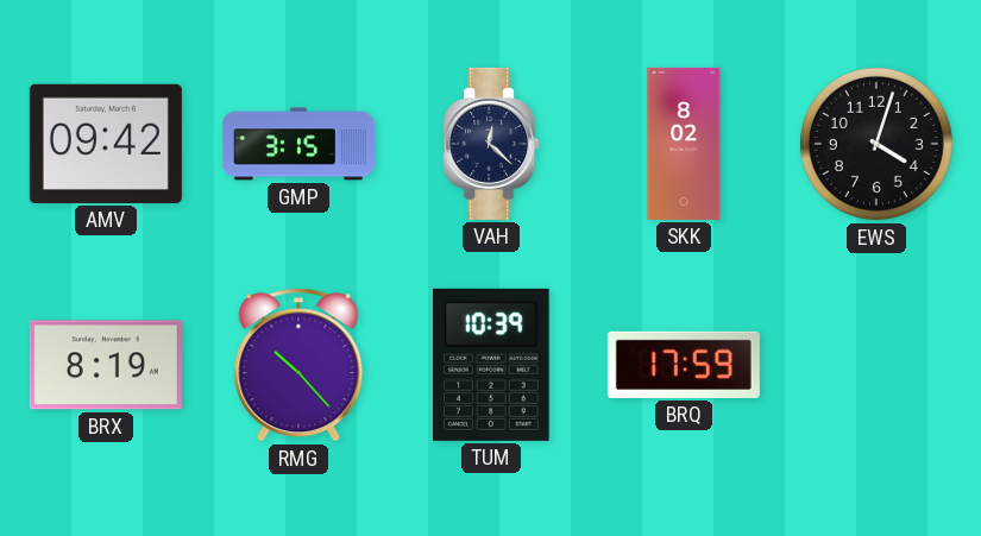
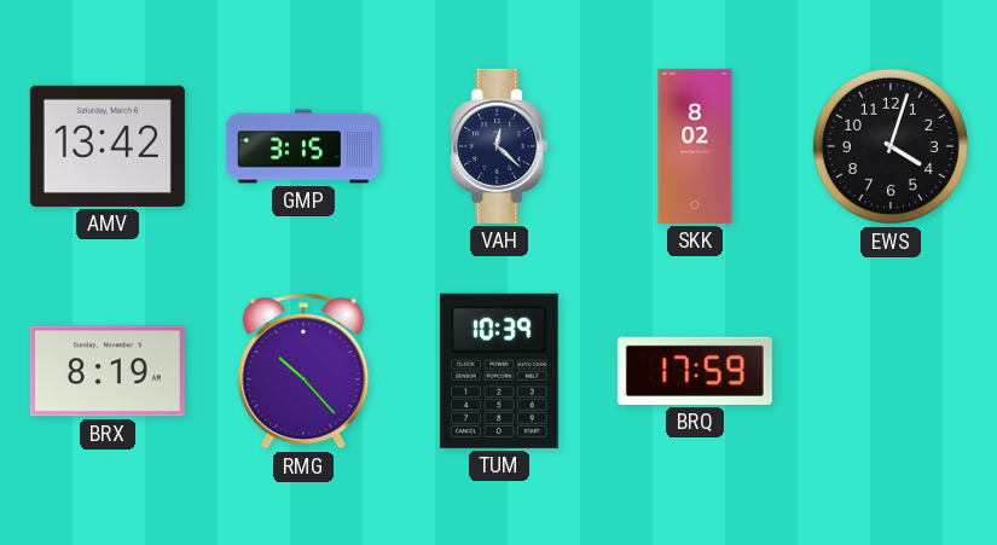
AMV: 09:42 -> 13:42 (108, 146)
